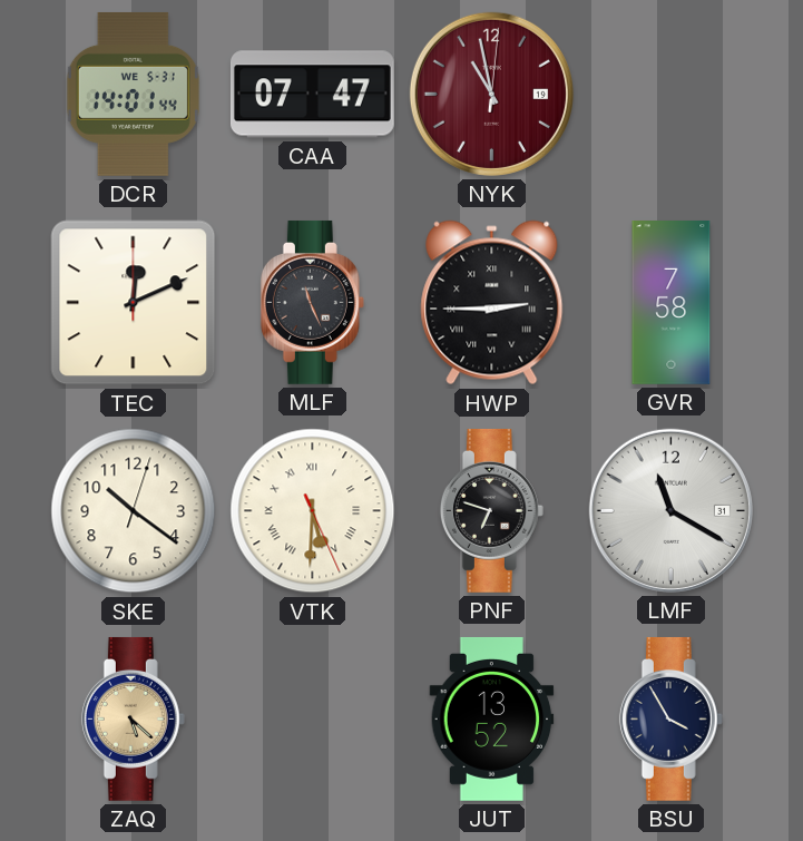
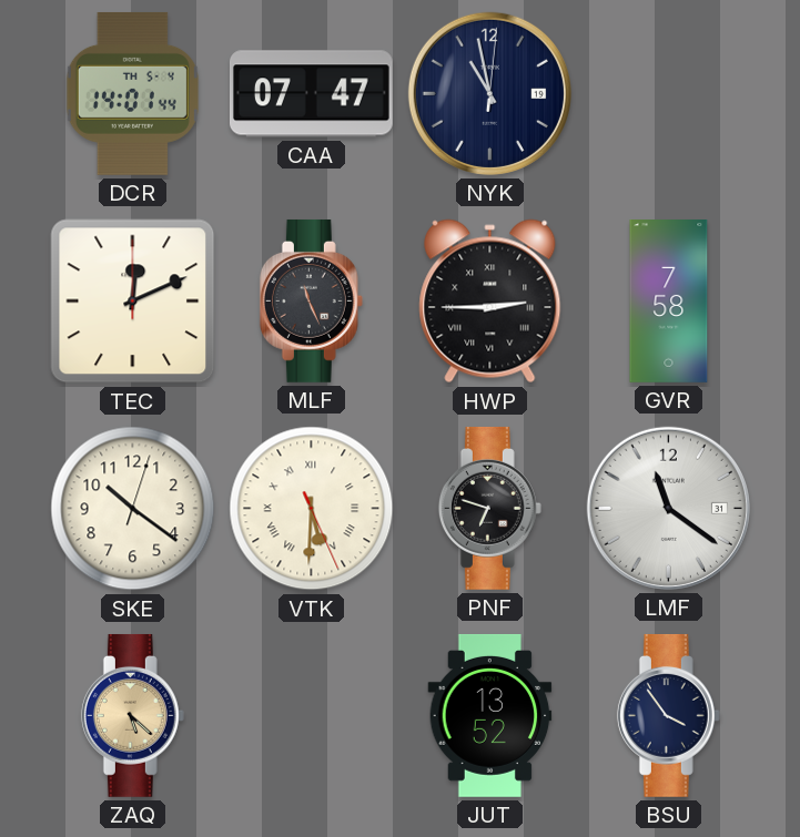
DCR date: WE 5-31 -> TH 5-4 (132, 93)
NYK dial: burgundy -> navy (489, 93)
LMF: 11:20 -> 11:21 (668, 508)
BSU: 3:55 -> 3:54 (668, 715)
